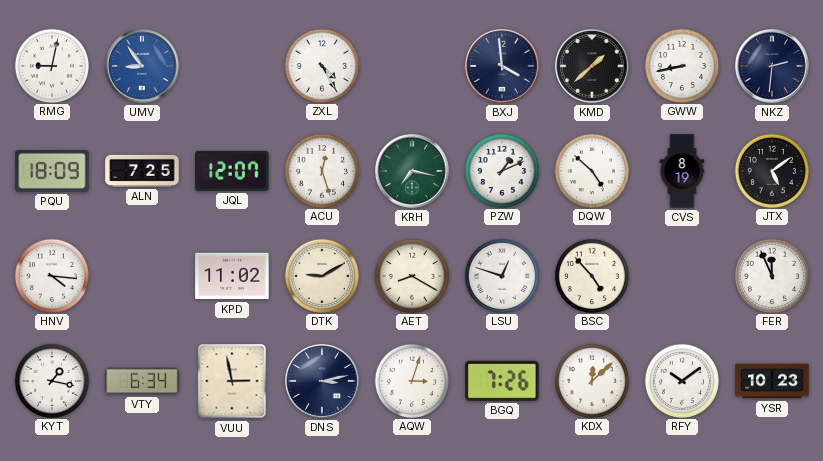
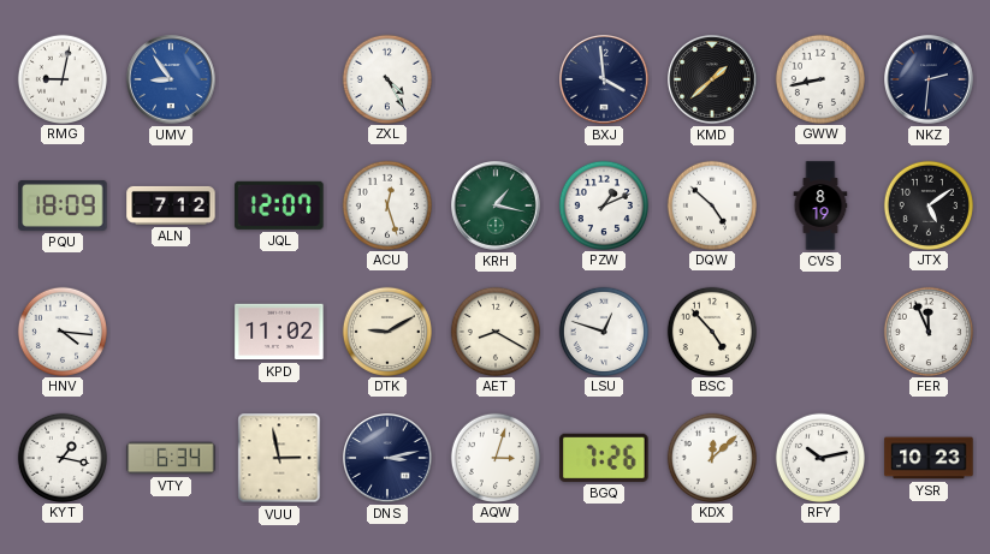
ALN: 7:25 -> 7:12 (171, 205)
KRH: 7:17 -> 1:17 (497, 207)
RFY: 10:09 -> 10:13 (819, 457)
